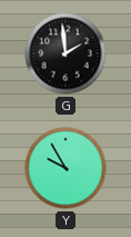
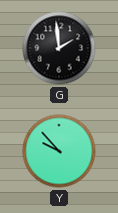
Y: 9:55 -> 9:53 (59, 151)
